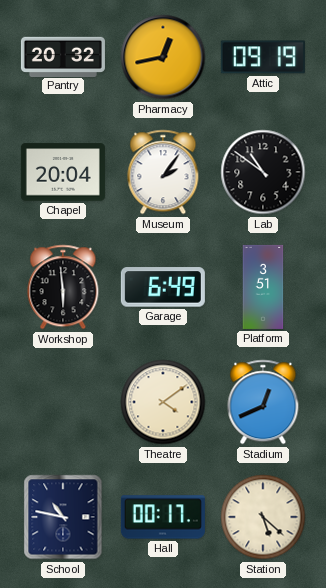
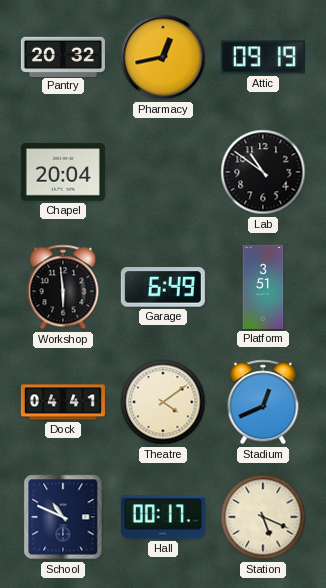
Museum: 2:06 -> none (163, 172)
Dock: none -> 04:41 (63, 402)
School: 10:47 -> 10:49 (63, 517)
Station: 5:22 -> 5:19 (263, 517)
